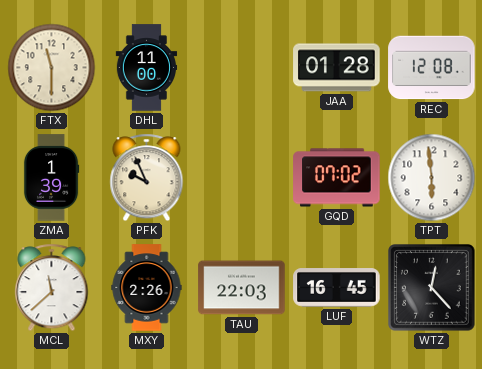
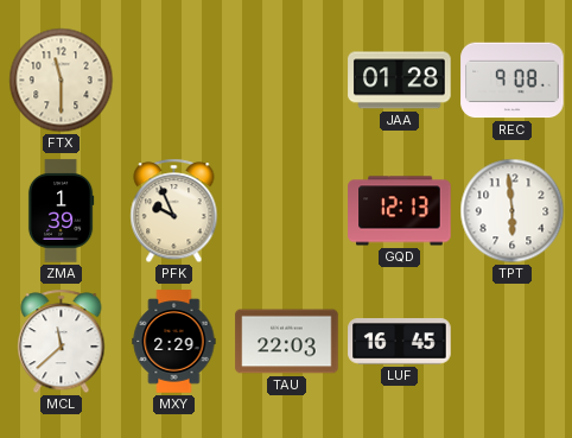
DHL: 11:00 -> none (147, 68)
REC: 12:08 -> 9:08 (513, 81)
GQD: 07:02 -> 12:13 (400, 211)
MXY: 2:26 -> 2:29 (174, 342)
WTZ: 12:23 -> none (432, 288)
